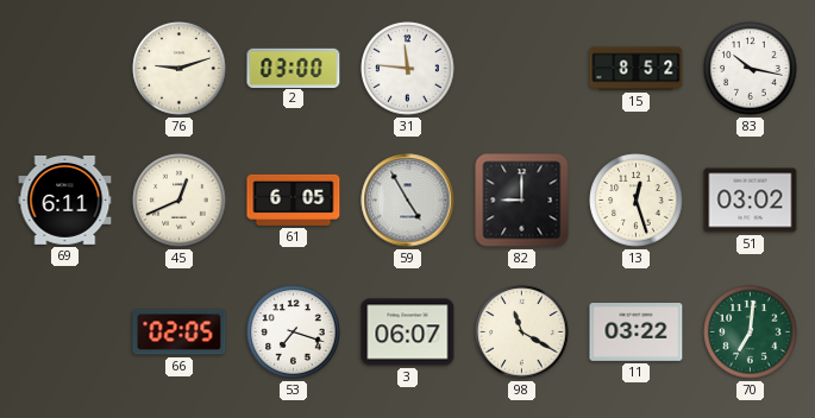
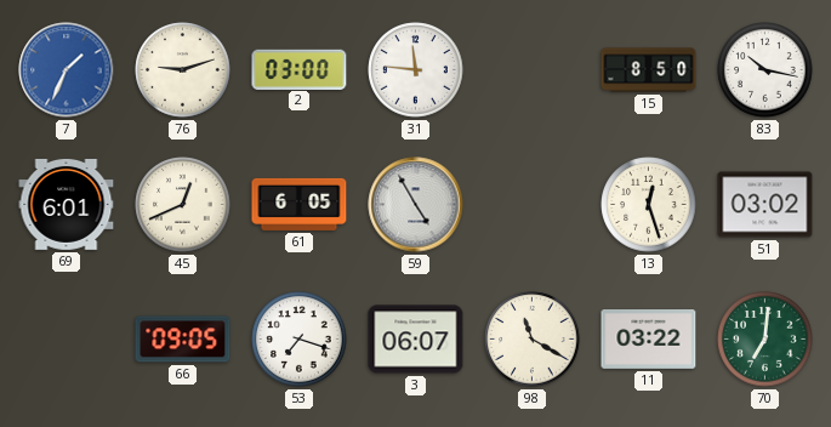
7: none -> 1:34 (67, 70)
15: 8:52 -> 8:50 (649, 70)
69: 6:11 -> 6:01 (67, 204)
82: 9:00 -> none (522, 201)
66: 02:05 -> 09:05 (183, 340)
